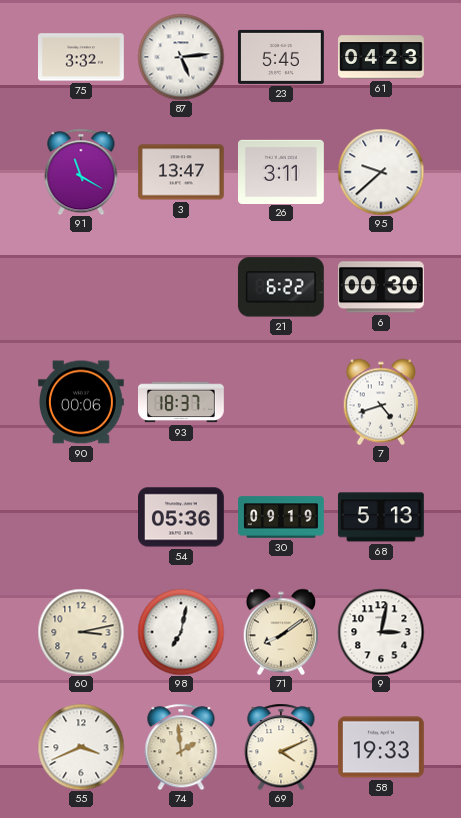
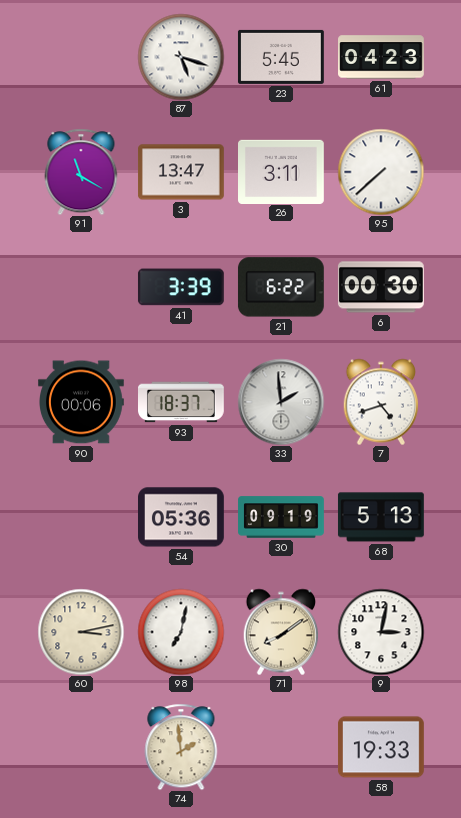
75: 3:32 -> none (82, 57)
87: 5:14 -> 5:18 (181, 57)
95: 9:38 -> 7:38 (381, 172)
41: none -> 3:39 (181, 287)
33: none -> 1:59 (281, 402)
55: 3:41 -> none (81, 747)
69: 4:11 -> none (281, 747)
